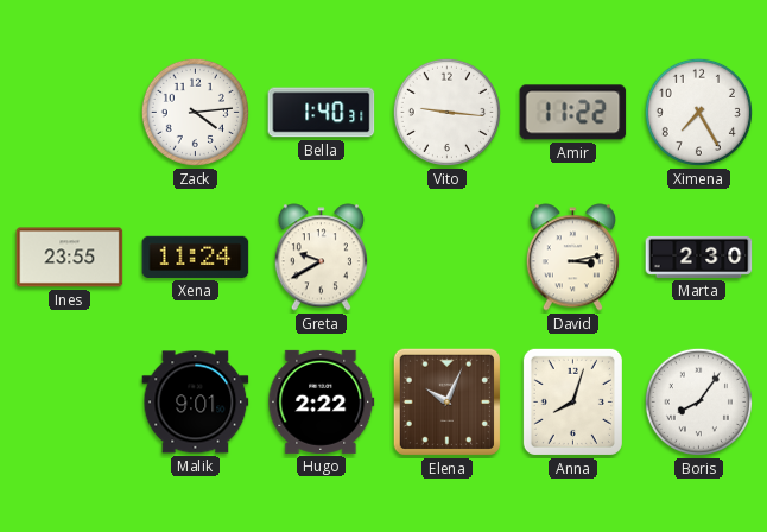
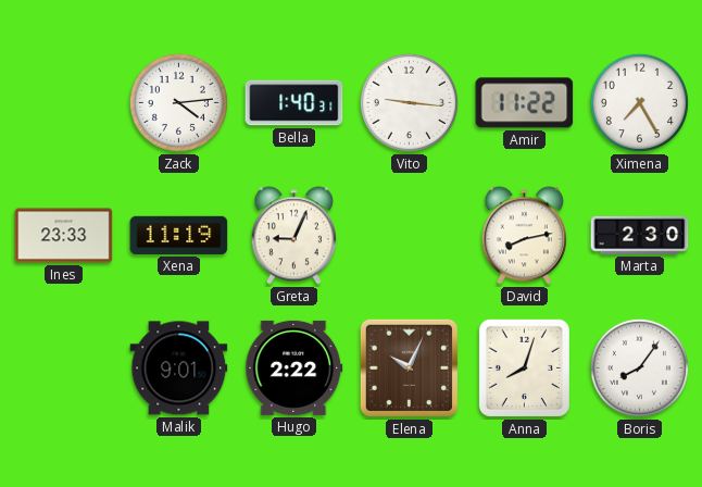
Ines: 23:55 -> 23:33 (64, 236)
Xena: 11:24 -> 11:19 (179, 235)
Greta: 9:40 -> 9:04 (293, 236)
David: 3:13 -> 8:13 (524, 236)
